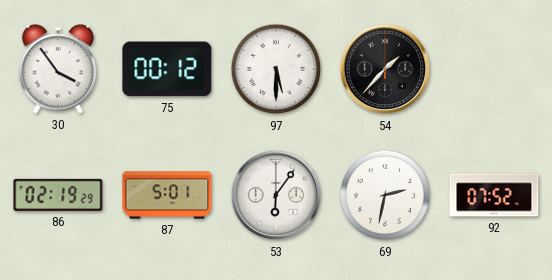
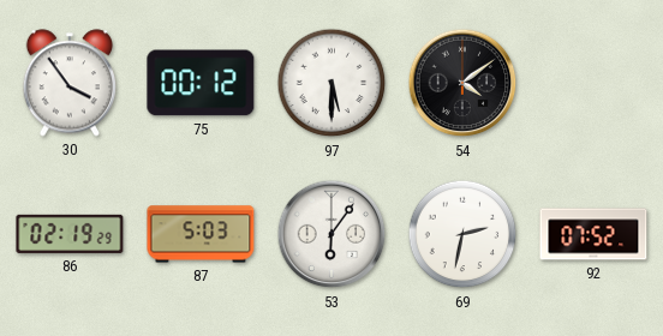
54: 1:37 -> 4:09 (462, 83)
87: 5:01 -> 5:03 (201, 234)
